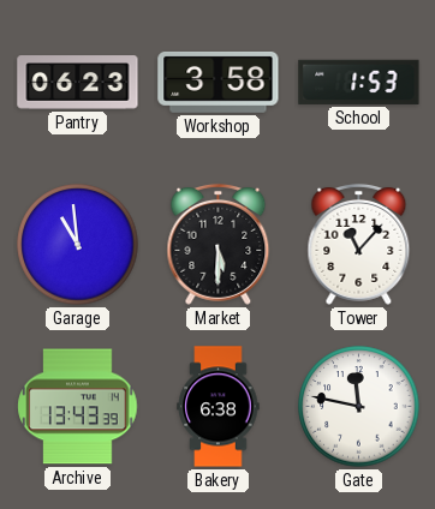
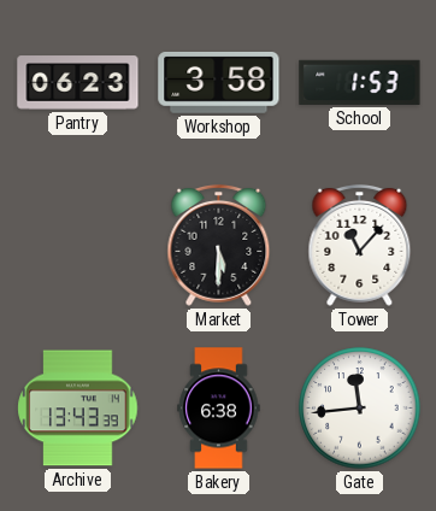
Garage: 10:59 -> none (78, 245)
Gate: 11:47 -> 11:44 (360, 409)
